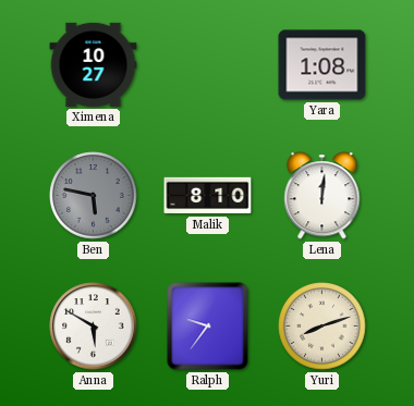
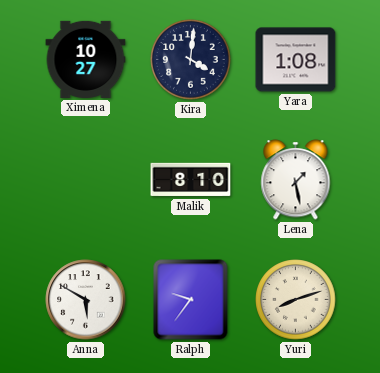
Kira: none -> 4:01 (191, 60)
Ben: 5:47 -> none (94, 196)
Lena: 12:01 -> 1:28 (296, 180)
